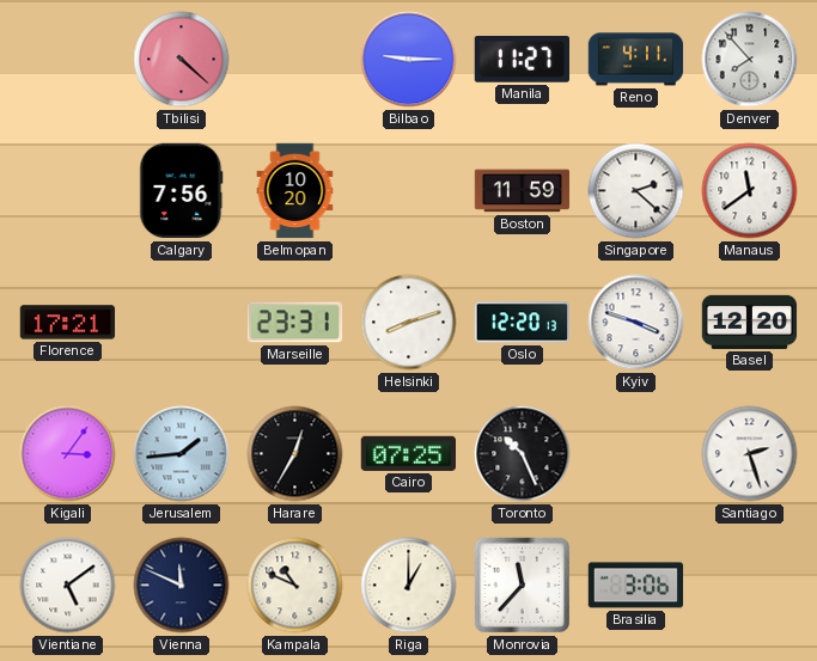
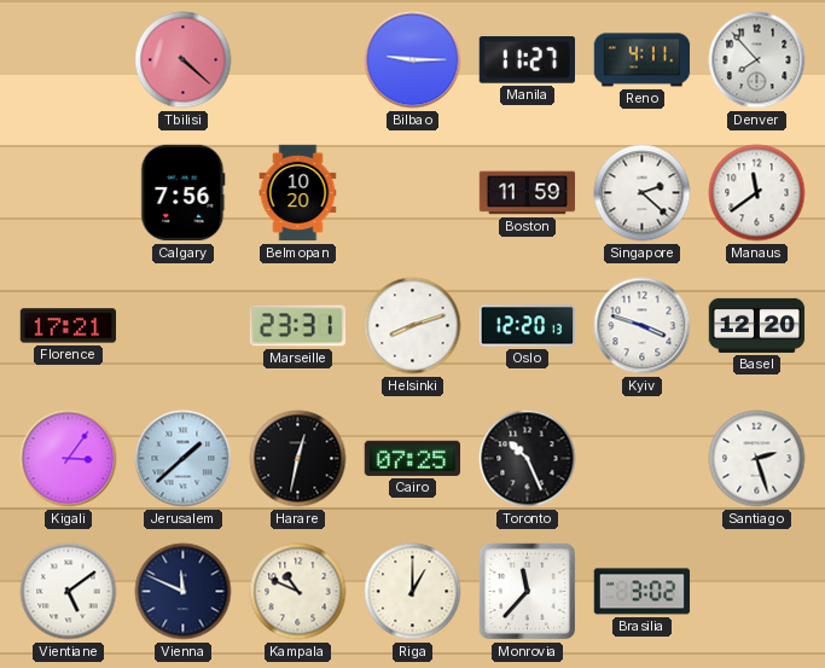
Jerusalem: 1:44 -> 1:38 (184, 459)
Harare: 12:35 -> 12:32 (298, 459)
Brasilia: 3:06 -> 3:02 (643, 592)
